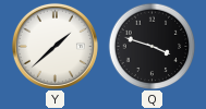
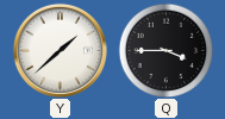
Q: 3:48 -> 3:45 (165, 50)
